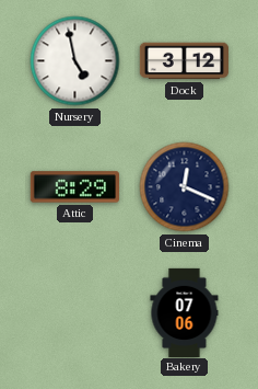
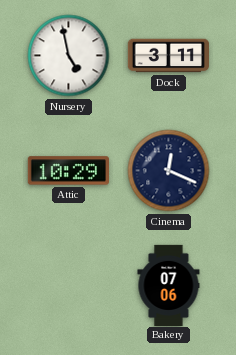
Dock: 3:12 -> 3:11 (168, 56)
Attic: 8:29 -> 10:29 (68, 171)
